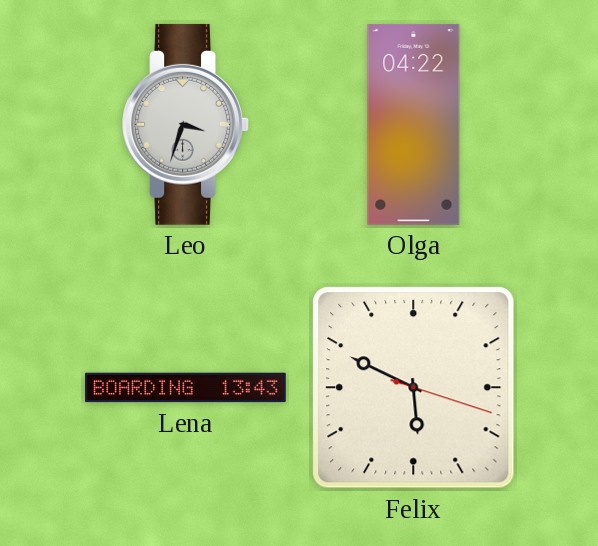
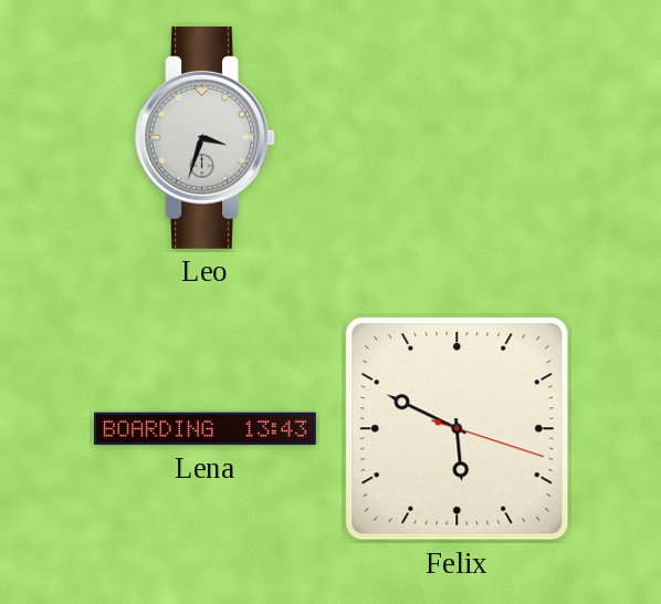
Olga: 04:22 -> none (414, 124)
